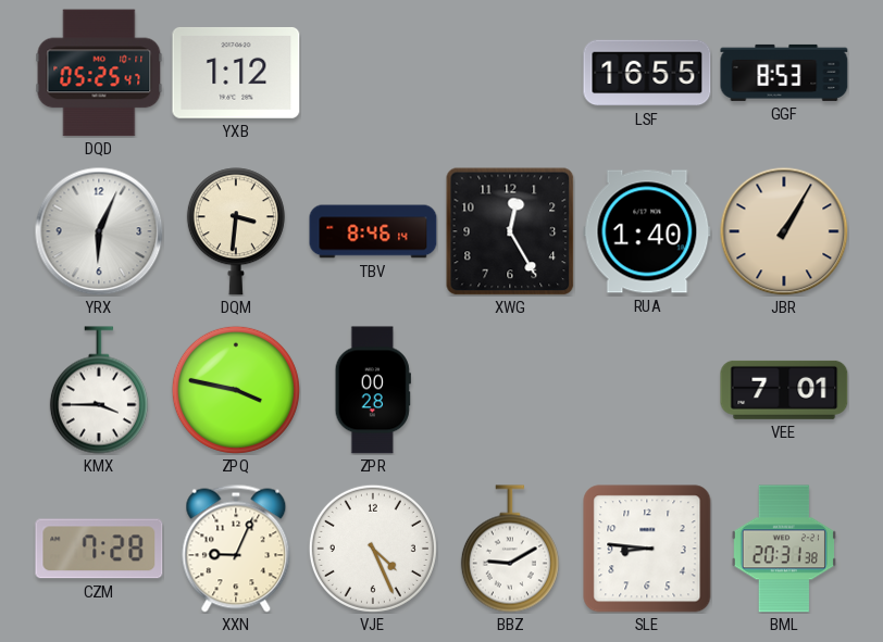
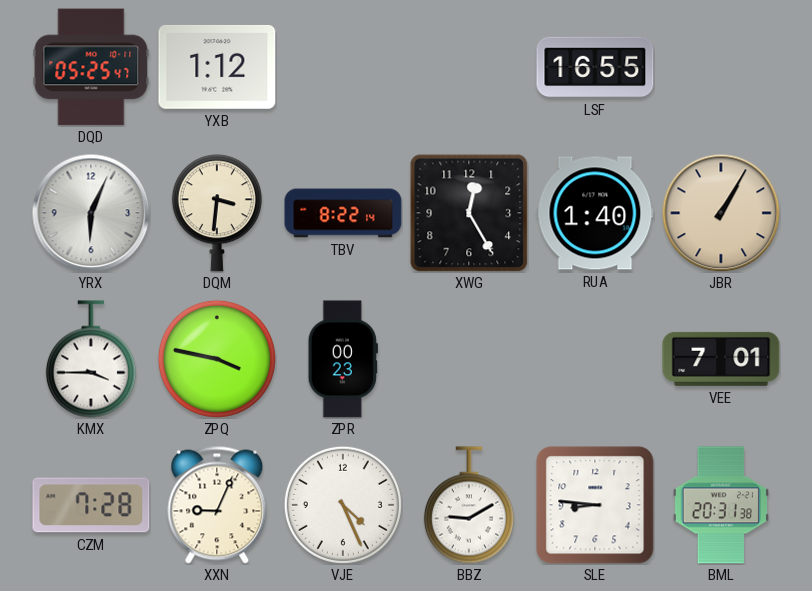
GGF: 8:53 -> none (784, 73)
TBV: 8:46 -> 8:22 (343, 213)
ZPR: 00:28 -> 00:23 (343, 359)
